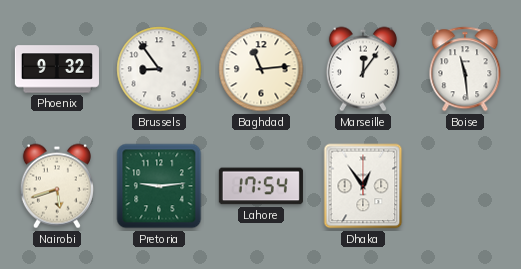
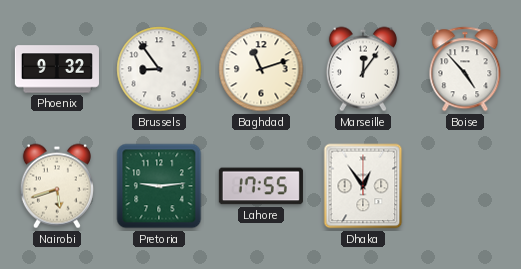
Baghdad: 11:14 -> 11:12 (261, 69)
Boise: 11:29 -> 4:53 (465, 69)
Lahore: 17:54 -> 17:55 (261, 186)
